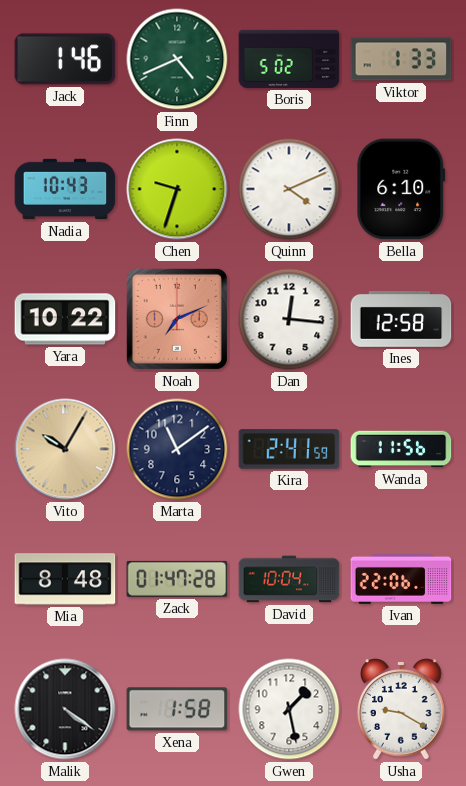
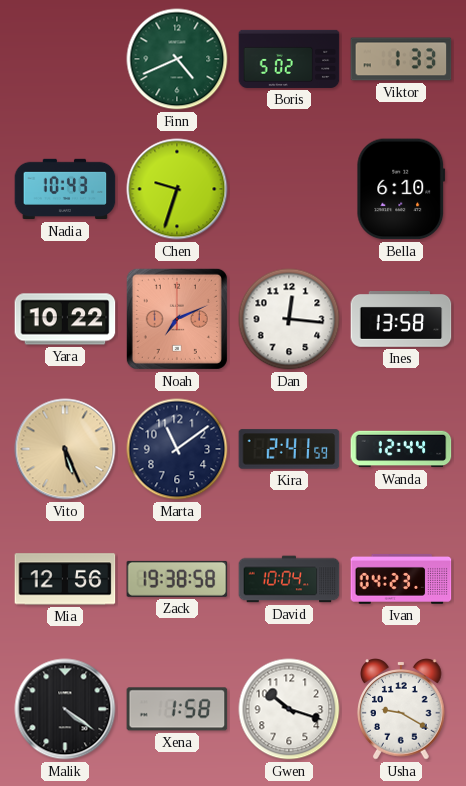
Jack: 1:46 -> none (65, 59)
Quinn: 4:11 -> none (289, 189)
Ines: 12:58 -> 13:58 (401, 320)
Vito: 10:05 -> 5:26 (65, 449)
Wanda: 11:56 -> 12:44 (401, 449)
Mia: 8:48 -> 12:56 (65, 579)
Zack: 01:47 -> 19:38 (177, 579)
Ivan: 22:06 -> 04:23 (401, 579)
Gwen: 1:28 -> 10:18 (289, 709)
